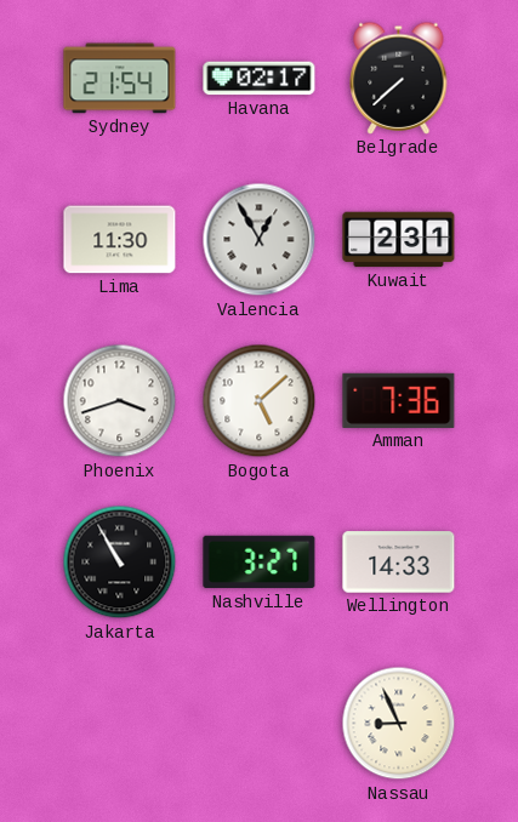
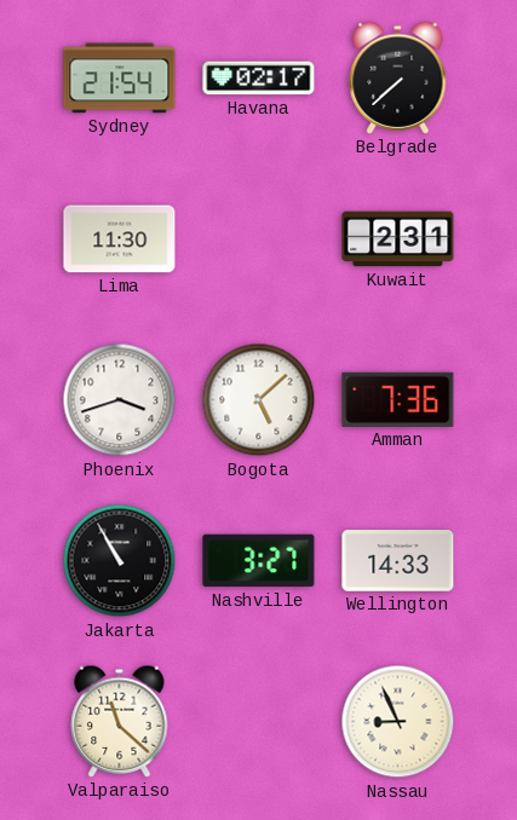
Valencia: 12:55 -> none (260, 240)
Valparaiso: none -> 11:22 (120, 721)
